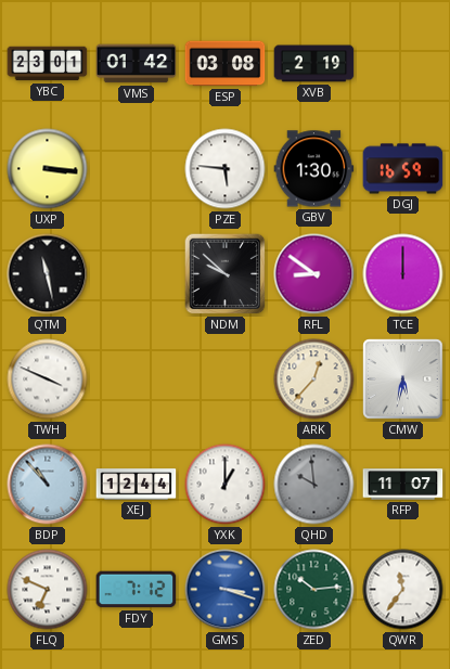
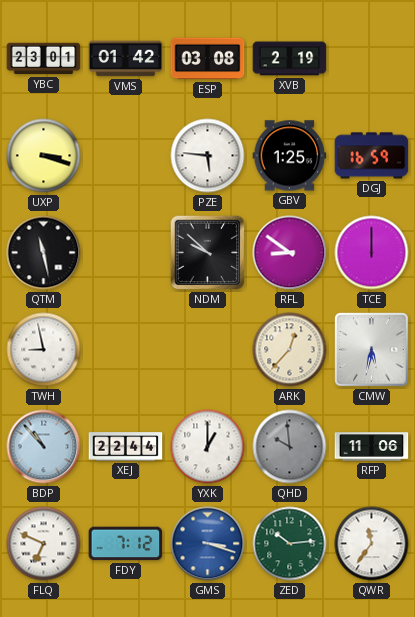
UXP: 3:16 -> 3:18 (44, 156)
GBV: 1:30 -> 1:25 (290, 156)
TWH: 3:49 -> 8:58 (44, 350)
XEJ: 12:44 -> 22:44 (126, 447)
RFP: 11:07 -> 11:06 (372, 447)
